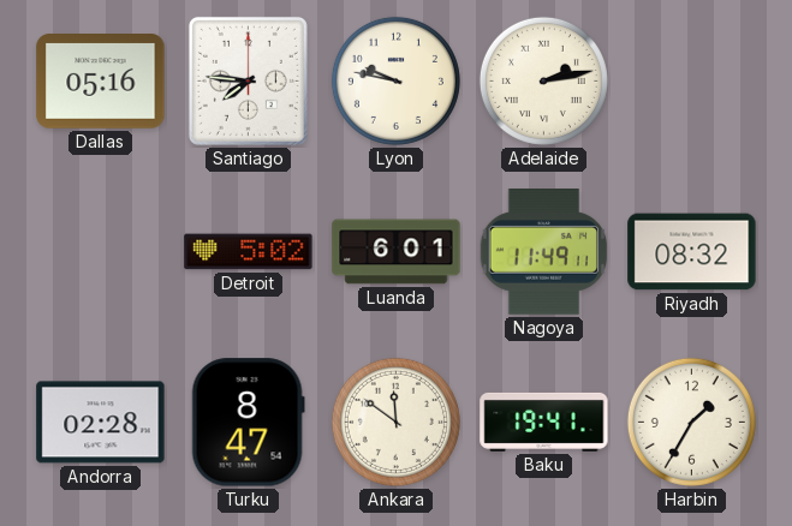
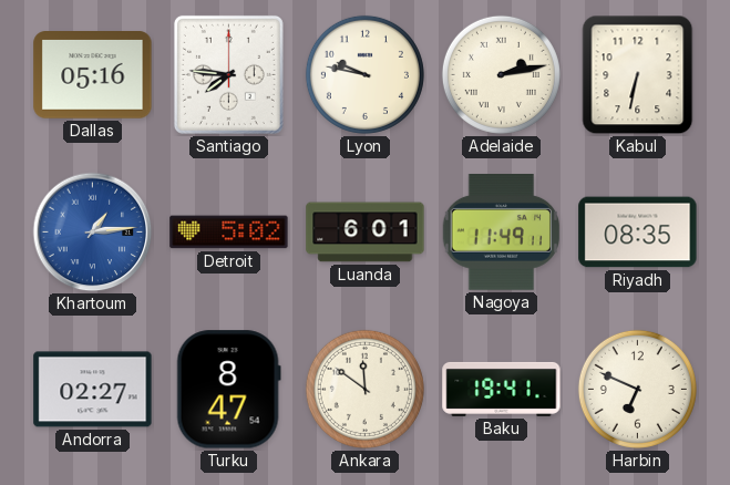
Kabul: none -> 6:32 (638, 75)
Khartoum: none -> 1:14 (93, 233)
Riyadh: 08:32 -> 08:35 (638, 233)
Andorra: 02:28 -> 02:27 (93, 390)
Harbin: 1:35 -> 6:49 (637, 389)
